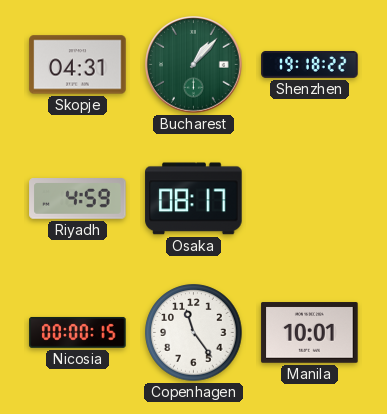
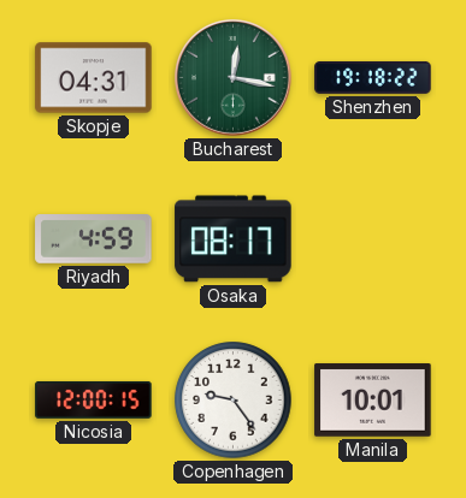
Bucharest: 1:07 -> 12:17 (234, 78)
Nicosia: 00:00 -> 12:00 (94, 401)
Copenhagen: 11:24 -> 9:24 (234, 401)
